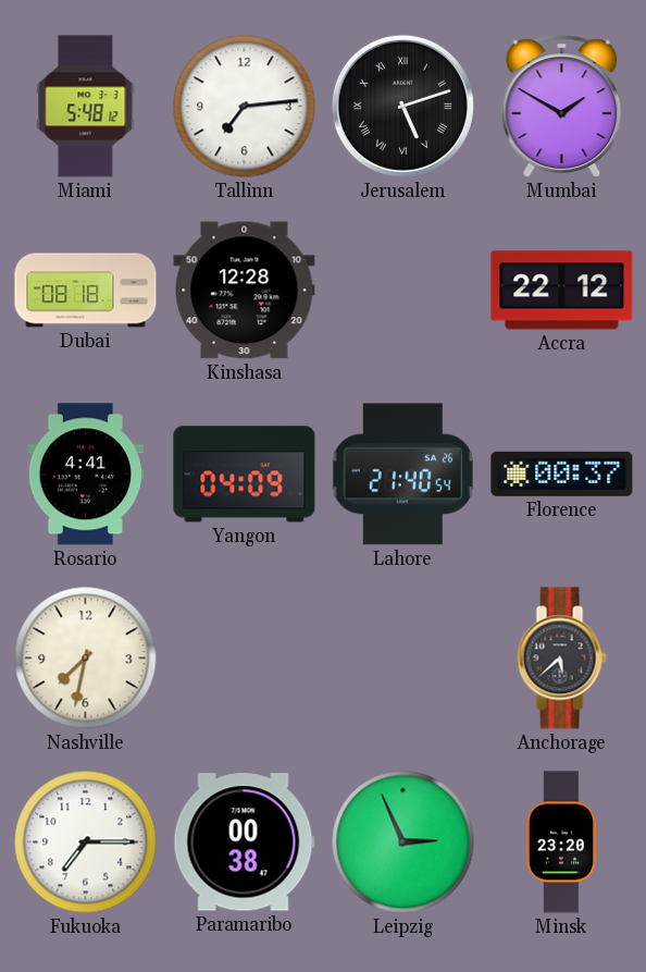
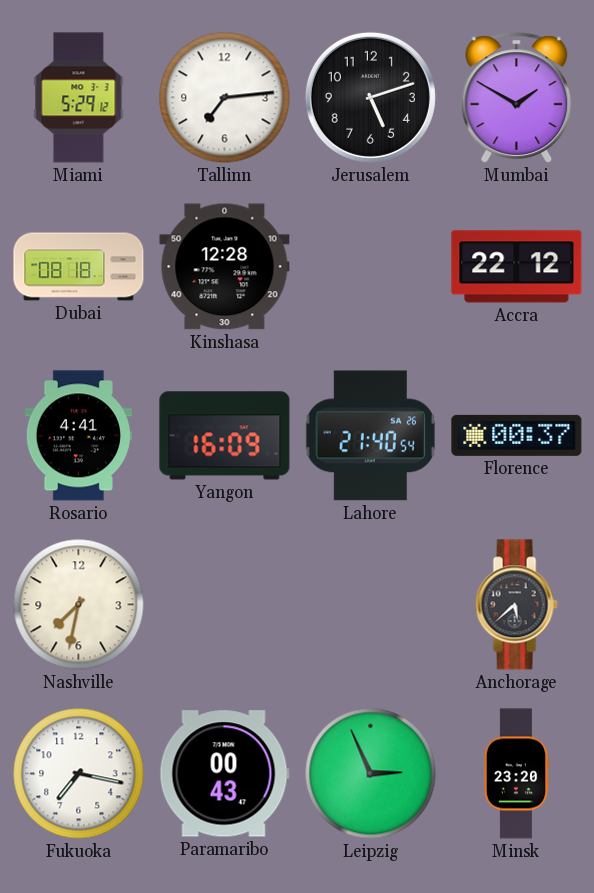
Miami: 5:48 -> 5:29 (79, 98)
Jerusalem numerals: Roman -> Arabic (370, 97)
Yangon: 04:09 -> 16:09 (225, 436)
Fukuoka: 7:15 -> 7:17 (79, 774)
Paramaribo: 00:38 -> 00:43 (224, 774)
